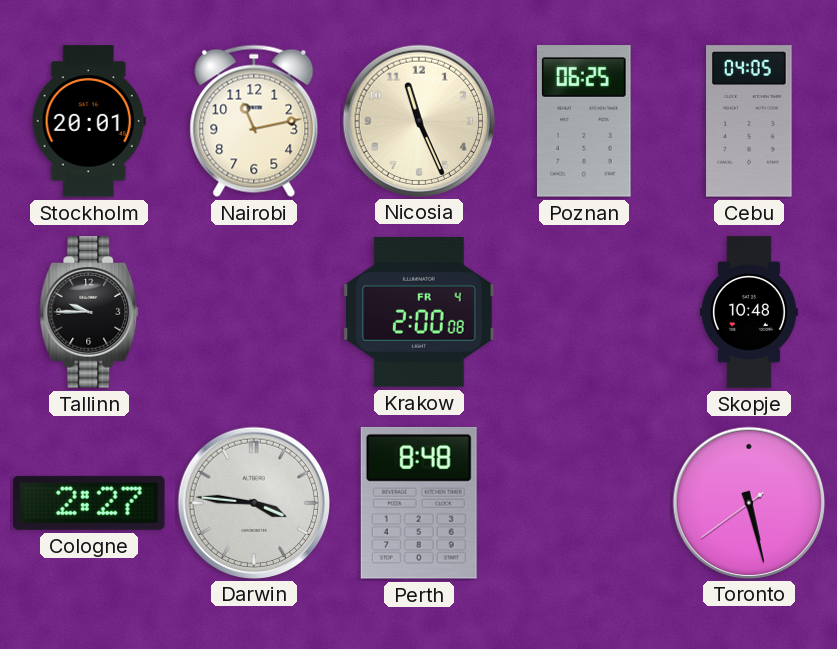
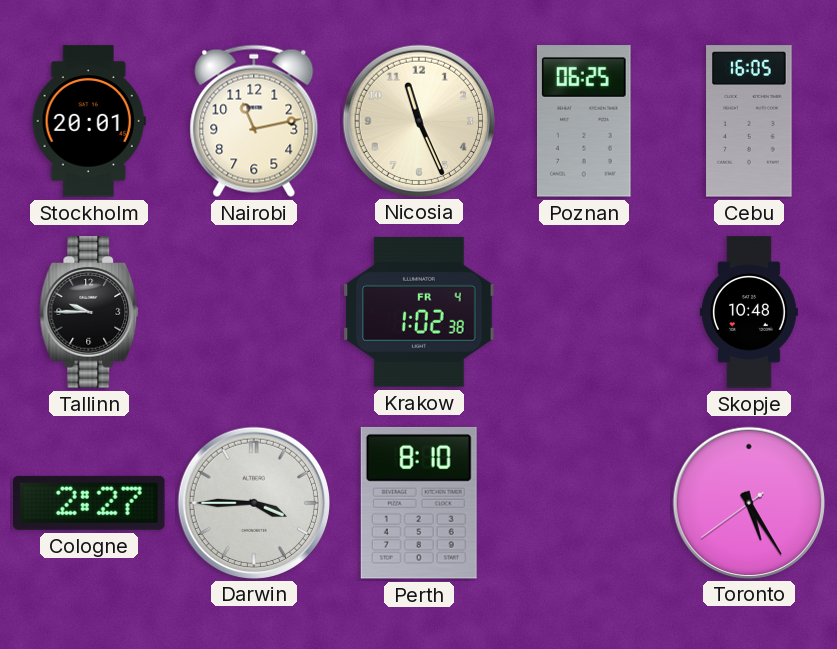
Cebu: 04:05 -> 16:05 (749, 121)
Krakow: 2:00 -> 1:02 (419, 312)
Darwin: 3:46 -> 3:45 (253, 502)
Perth: 8:48 -> 8:10 (419, 503)
Toronto: 5:27 -> 5:24 (748, 502)
